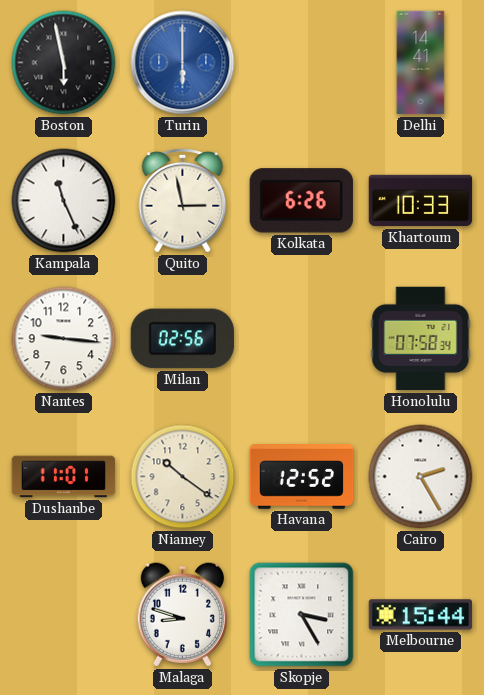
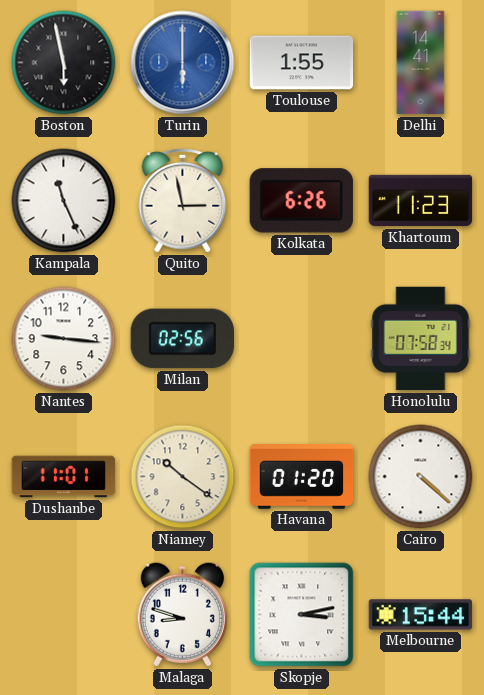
Toulouse: none -> 1:55 (302, 63)
Khartoum: 10:33 -> 11:23 (421, 201)
Havana: 12:52 -> 01:20 (302, 477)
Cairo: 2:25 -> 4:22 (421, 477)
Skopje: 3:25 -> 3:13 (302, 615)
